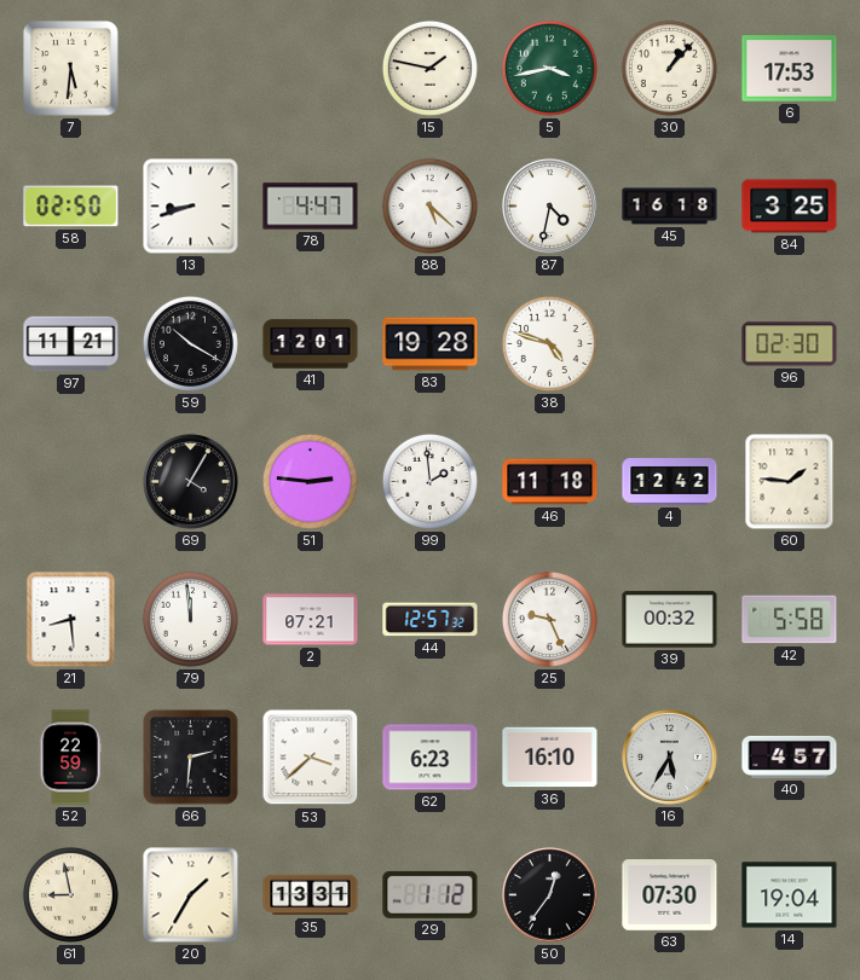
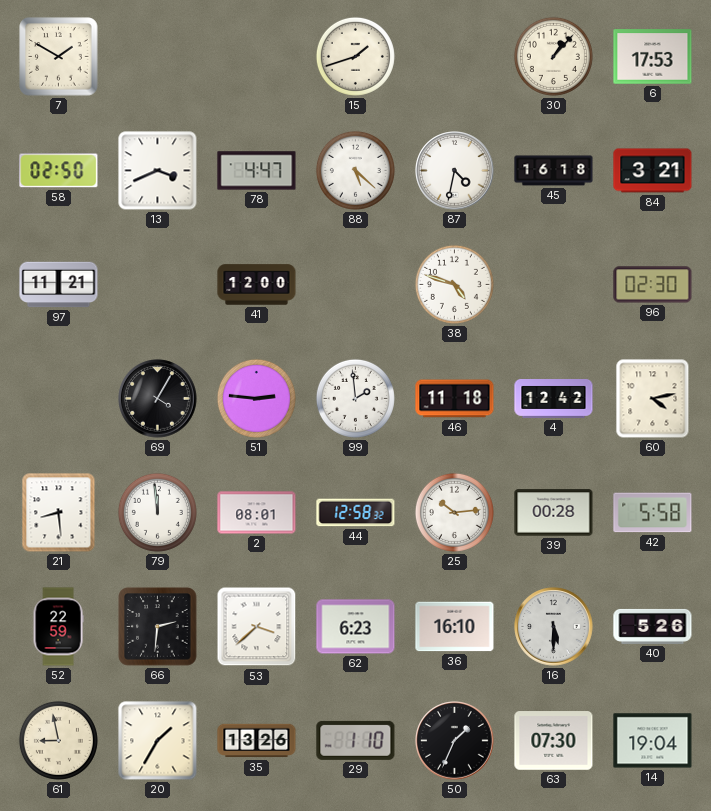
7: 5:31 -> 1:50 (59, 57)
15: 1:47 -> 1:42 (355, 56)
5: 3:43 -> none (549, 68)
13: 8:42 -> 3:41 (158, 171)
84: 3:25 -> 3:21 (653, 171)
59: 10:20 -> none (190, 343)
41: 12:01 -> 12:00 (257, 285)
83: 19:28 -> none (431, 344)
60: 1:46 -> 4:13 (653, 399)
2: 07:21 -> 08:01 (257, 513)
44: 12:57 -> 12:58 (356, 513)
25: 9:26 -> 10:14 (454, 512)
39: 00:32 -> 00:28 (554, 513)
16: 5:35 -> 5:30 (554, 627)
40: 4:57 -> 5:26 (653, 626)
35: 13:31 -> 13:26 (257, 741)
29: 1:12 -> 1:10 (356, 740)
50: 12:36 -> 1:34 (455, 741)
